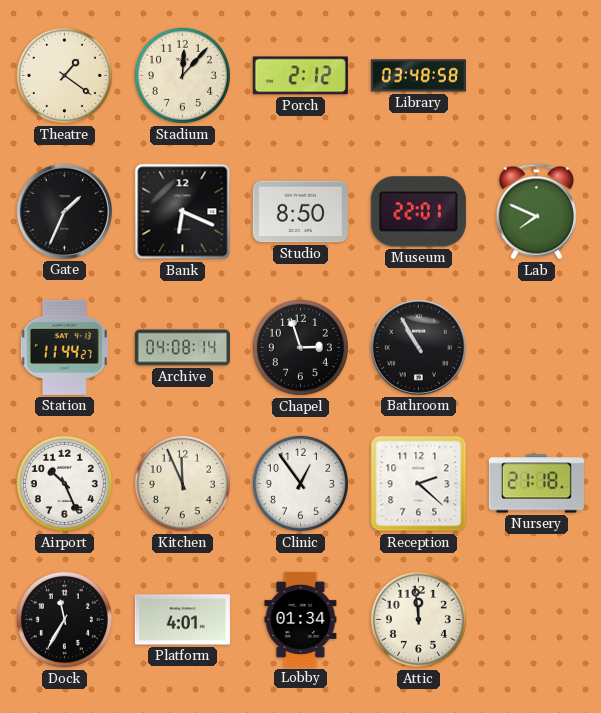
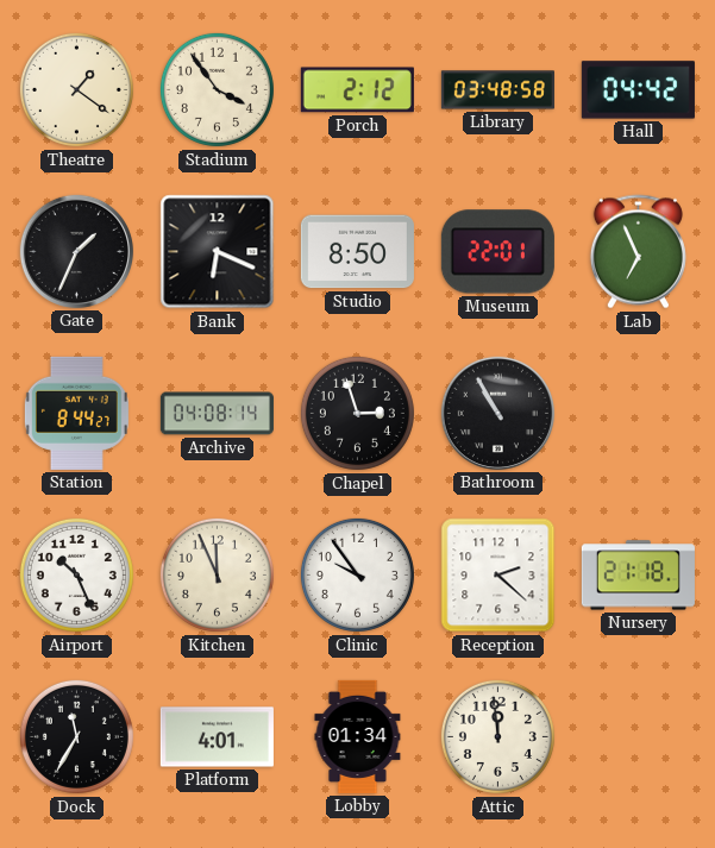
Stadium: 12:07 -> 3:54 (217, 89)
Hall: none -> 04:42 (638, 90)
Lab: 7:49 -> 6:56 (638, 252)
Station: 11:44 -> 8:44 (76, 413)
Clinic: 12:54 -> 9:54 (357, 574)
